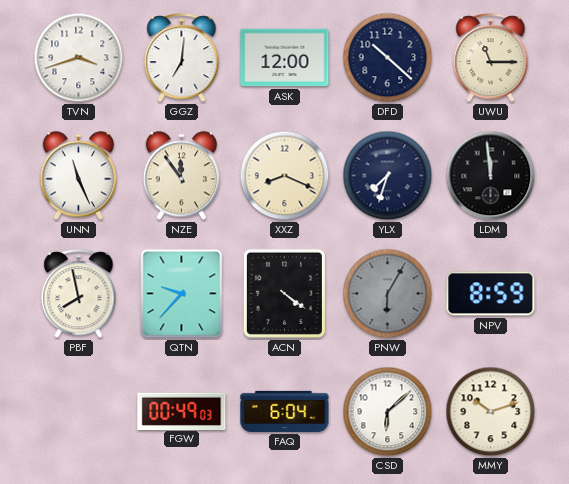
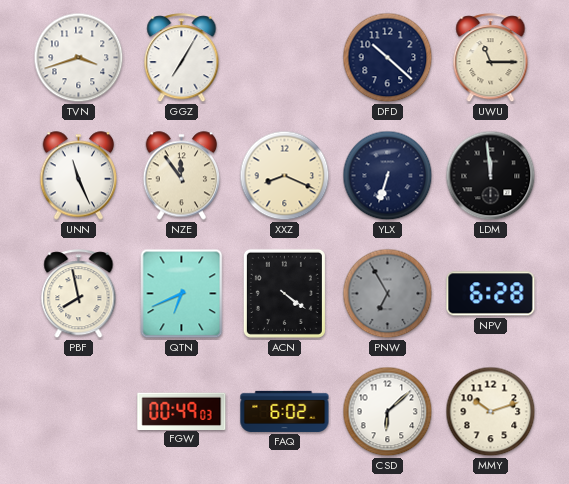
GGZ: 7:01 -> 7:05 (182, 58)
ASK: 12:00 -> none (285, 58)
YLX: 7:33 -> 6:33 (388, 176)
QTN: 9:37 -> 6:41 (182, 294)
PNW: 6:05 -> 6:55 (388, 294)
NPV: 8:59 -> 6:28 (491, 294)
FAQ: 6:04 -> 6:02 (285, 411)
